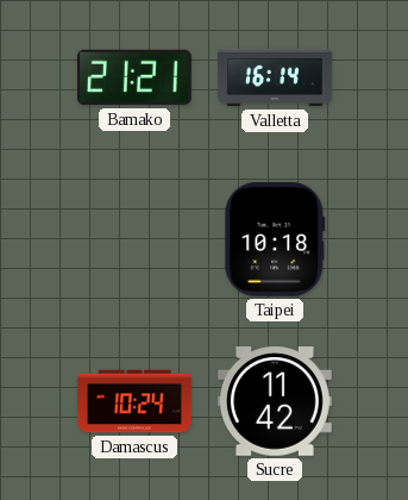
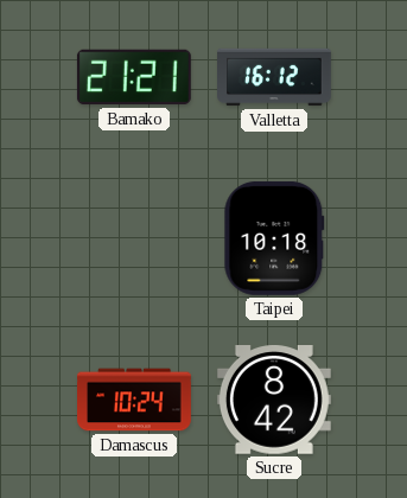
Valletta: 16:14 -> 16:12 (275, 77)
Sucre: 11:42 -> 8:42 (274, 400)
